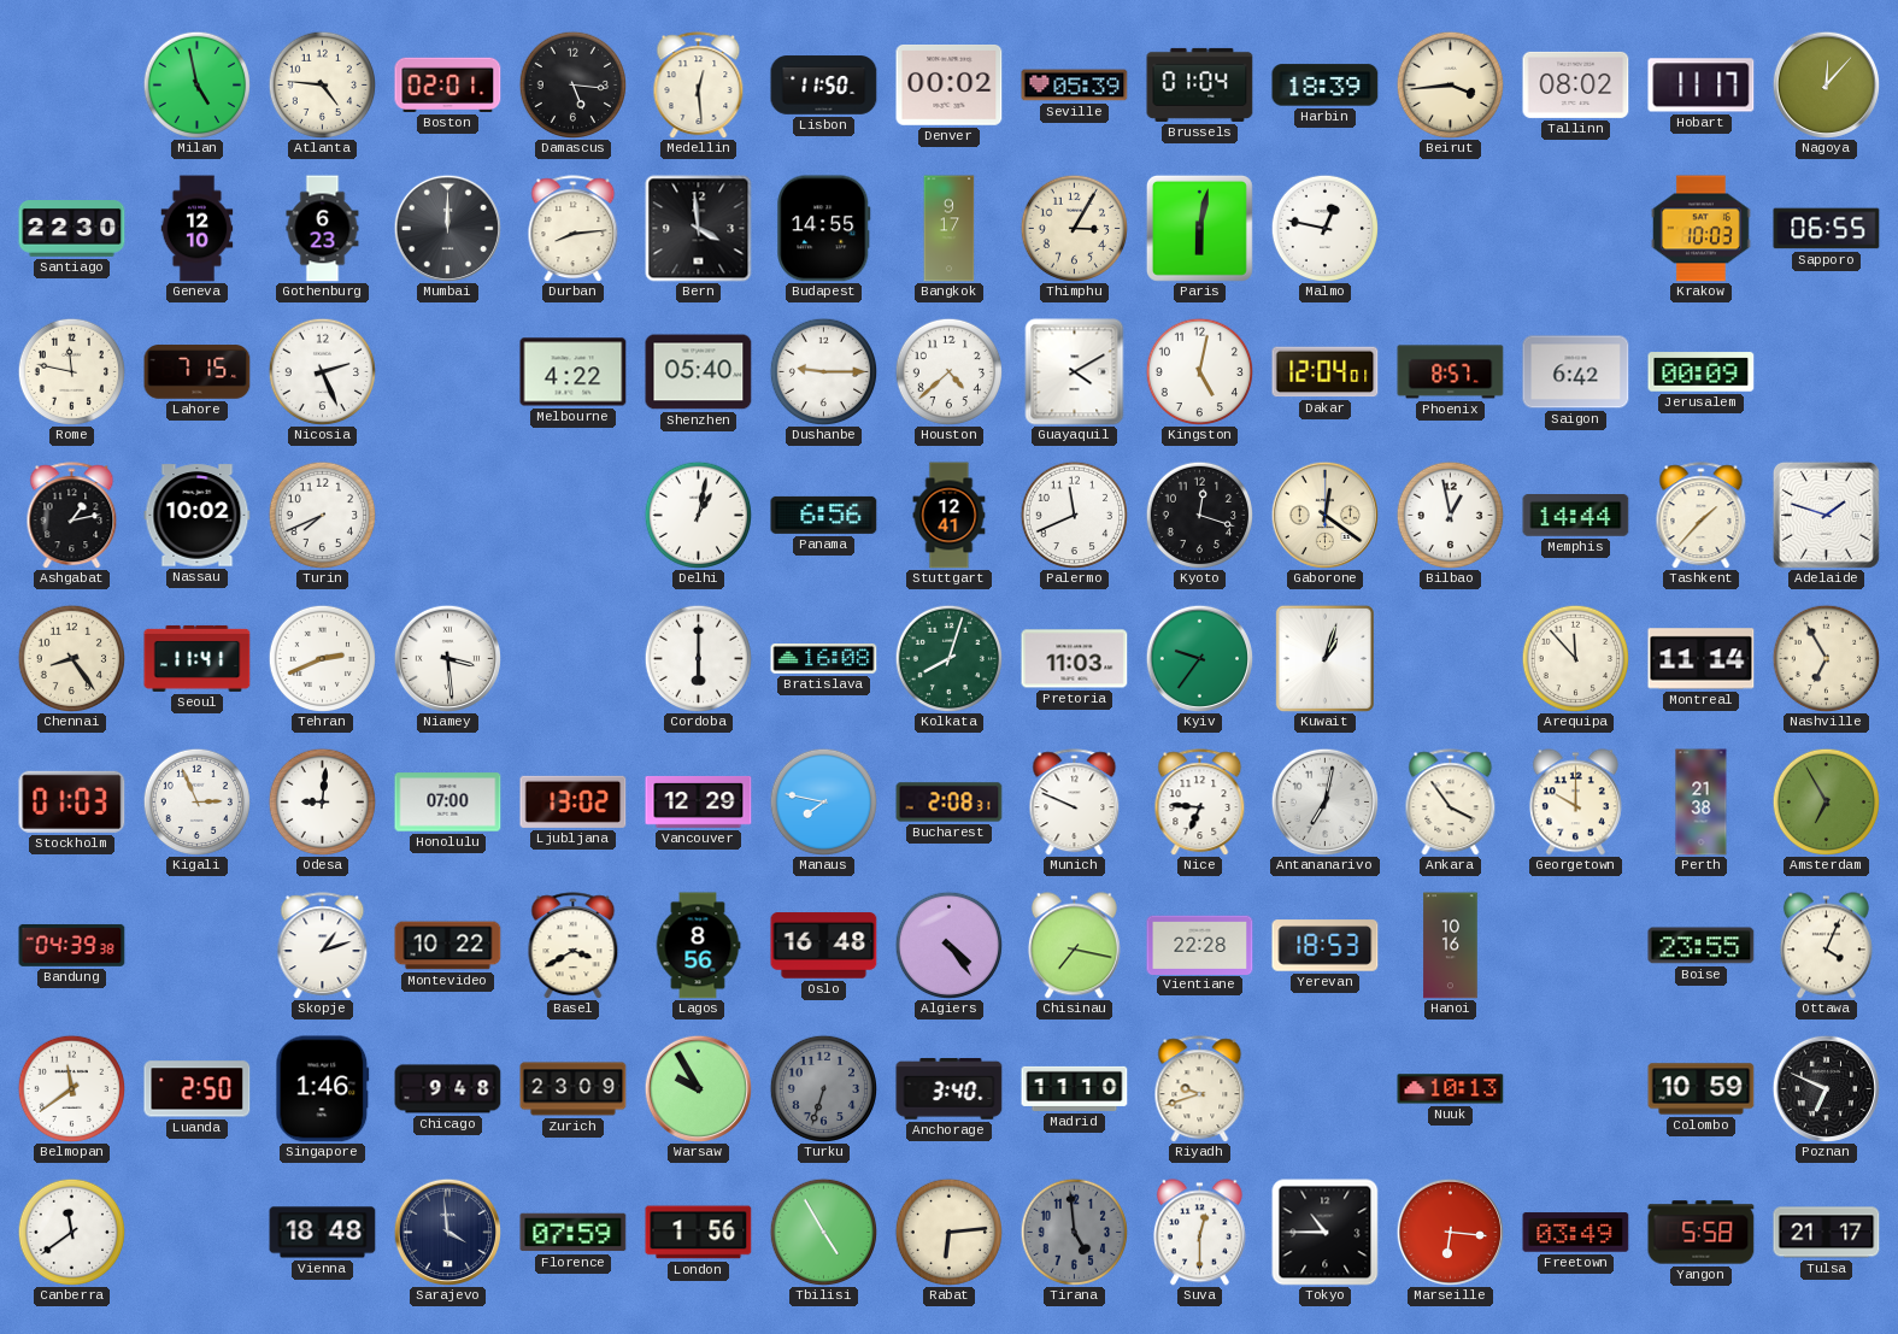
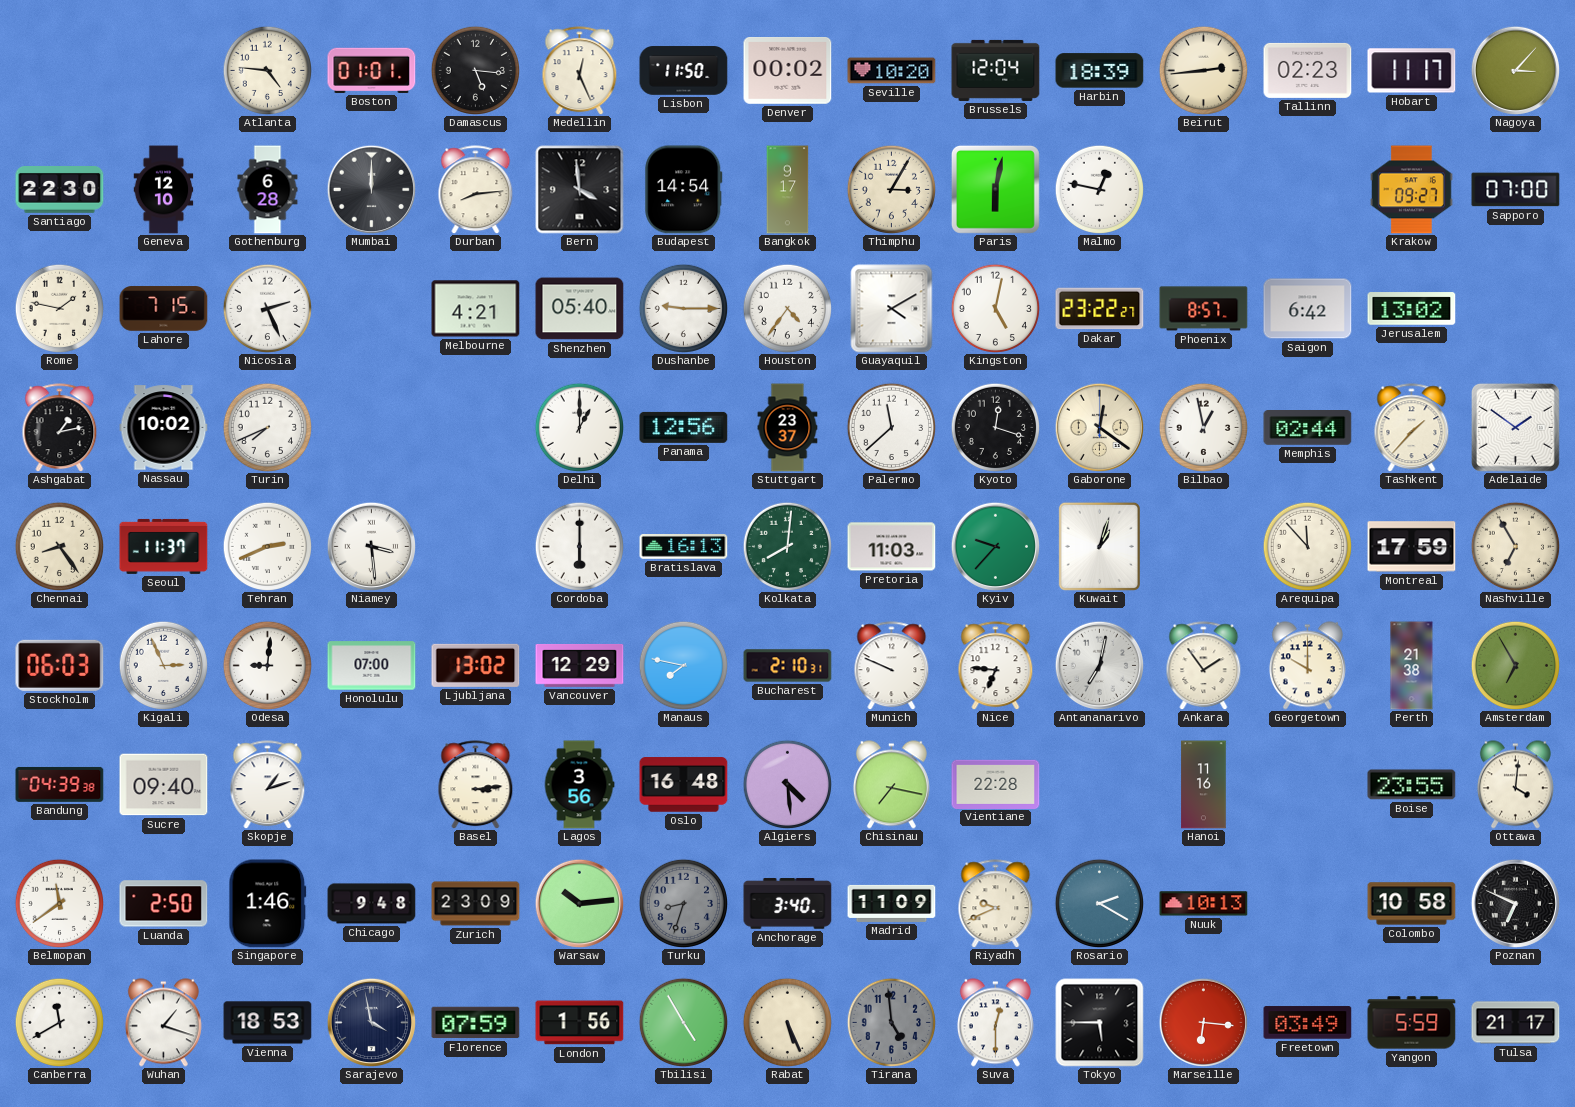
Milan: 4:58 -> none (196, 84)
Boston: 02:01 -> 01:01 (372, 70)
Medellin: 12:29 -> 12:26 (580, 71)
Seville: 05:39 -> 10:20 (892, 71)
Brussels: 01:04 -> 12:04 (996, 70)
Beirut: 3:44 -> 2:44 (1203, 70)
Tallinn: 08:02 -> 02:23 (1308, 70)
Nagoya: 12:07 -> 3:07 (1515, 70)
Gothenburg: 6:23 -> 6:28 (268, 190)
Budapest: 14:55 -> 14:54 (684, 190)
Krakow: 10:03 -> 09:27 (1411, 190)
Sapporo: 06:55 -> 07:00 (1516, 190)
Rome: 11:47 -> 1:47 (59, 308)
Melbourne: 4:22 -> 4:21 (476, 309)
Houston: 4:38 -> 4:36 (787, 308)
Dakar: 12:04 -> 23:22 (1100, 309)
Jerusalem: 00:09 -> 13:02 (1412, 309)
Delhi: 1:02 -> 1:00 (579, 427)
Panama: 6:56 -> 12:56 (684, 427)
Stuttgart: 12:41 -> 23:37 (788, 428)
Palermo: 11:41 -> 11:38 (891, 427)
Memphis: 14:44 -> 02:44 (1308, 428)
Adelaide: 1:48 -> 1:51 (1515, 427)
Seoul: 11:41 -> 11:37 (164, 546)
Bratislava: 16:08 -> 16:13 (684, 547)
Kolkata: 8:03 -> 8:01 (787, 546)
Kyiv: 9:36 -> 9:37 (995, 546)
Montreal: 11:14 -> 17:59 (1412, 547)
Stockholm: 01:03 -> 06:03 (60, 665)
Bucharest: 2:08 -> 2:10 (788, 666)
Ankara: 3:54 -> 1:54 (1204, 666)
Sucre: none -> 09:40 (164, 785)
Montevideo: 10:22 -> none (448, 946)
Basel: 3:40 -> 3:14 (476, 785)
Lagos: 8:56 -> 3:56 (579, 785)
Algiers: 4:24 -> 4:29 (787, 784)
Yerevan: 18:53 -> none (1326, 946)
Hanoi: 10:16 -> 11:16 (1204, 785)
Ottawa: 4:04 -> 4:01 (1515, 785)
Warsaw: 9:55 -> 10:14 (579, 903)
Turku: 6:33 -> 8:33 (683, 903)
Madrid: 11:10 -> 11:09 (892, 903)
Riyadh: 9:42 -> 9:41 (996, 904)
Rosario: none -> 2:20 (1099, 903)
Colombo: 10:59 -> 10:58 (1412, 904)
Canberra: 11:39 -> 11:40 (59, 1022)
Wuhan: none -> 1:18 (163, 1023)
Vienna: 18:48 -> 18:53 (268, 1023)
Sarajevo: 3:59 -> 3:58 (371, 1022)
Rabat: 6:14 -> 5:26 (787, 1022)
Tokyo: 10:45 -> 5:45 (1100, 1023)
Yangon: 5:58 -> 5:59 (1412, 1023)
